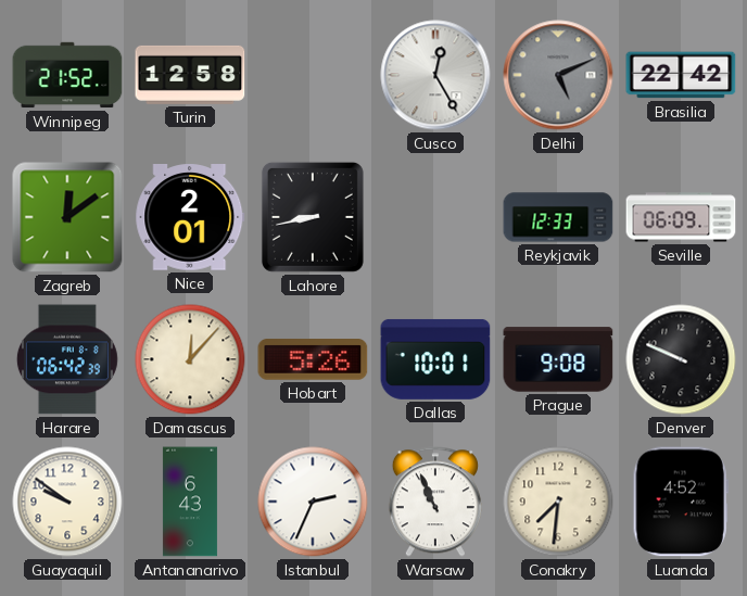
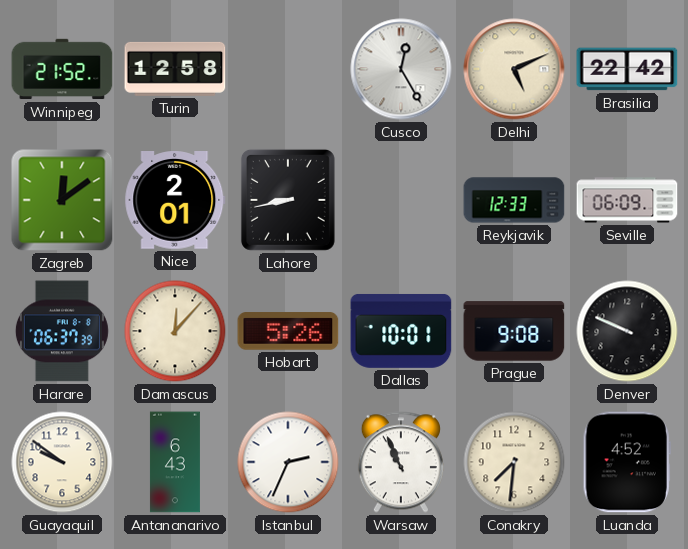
Delhi dial: grey -> cream (514, 69)
Harare: 06:42 -> 06:37 (62, 331)
